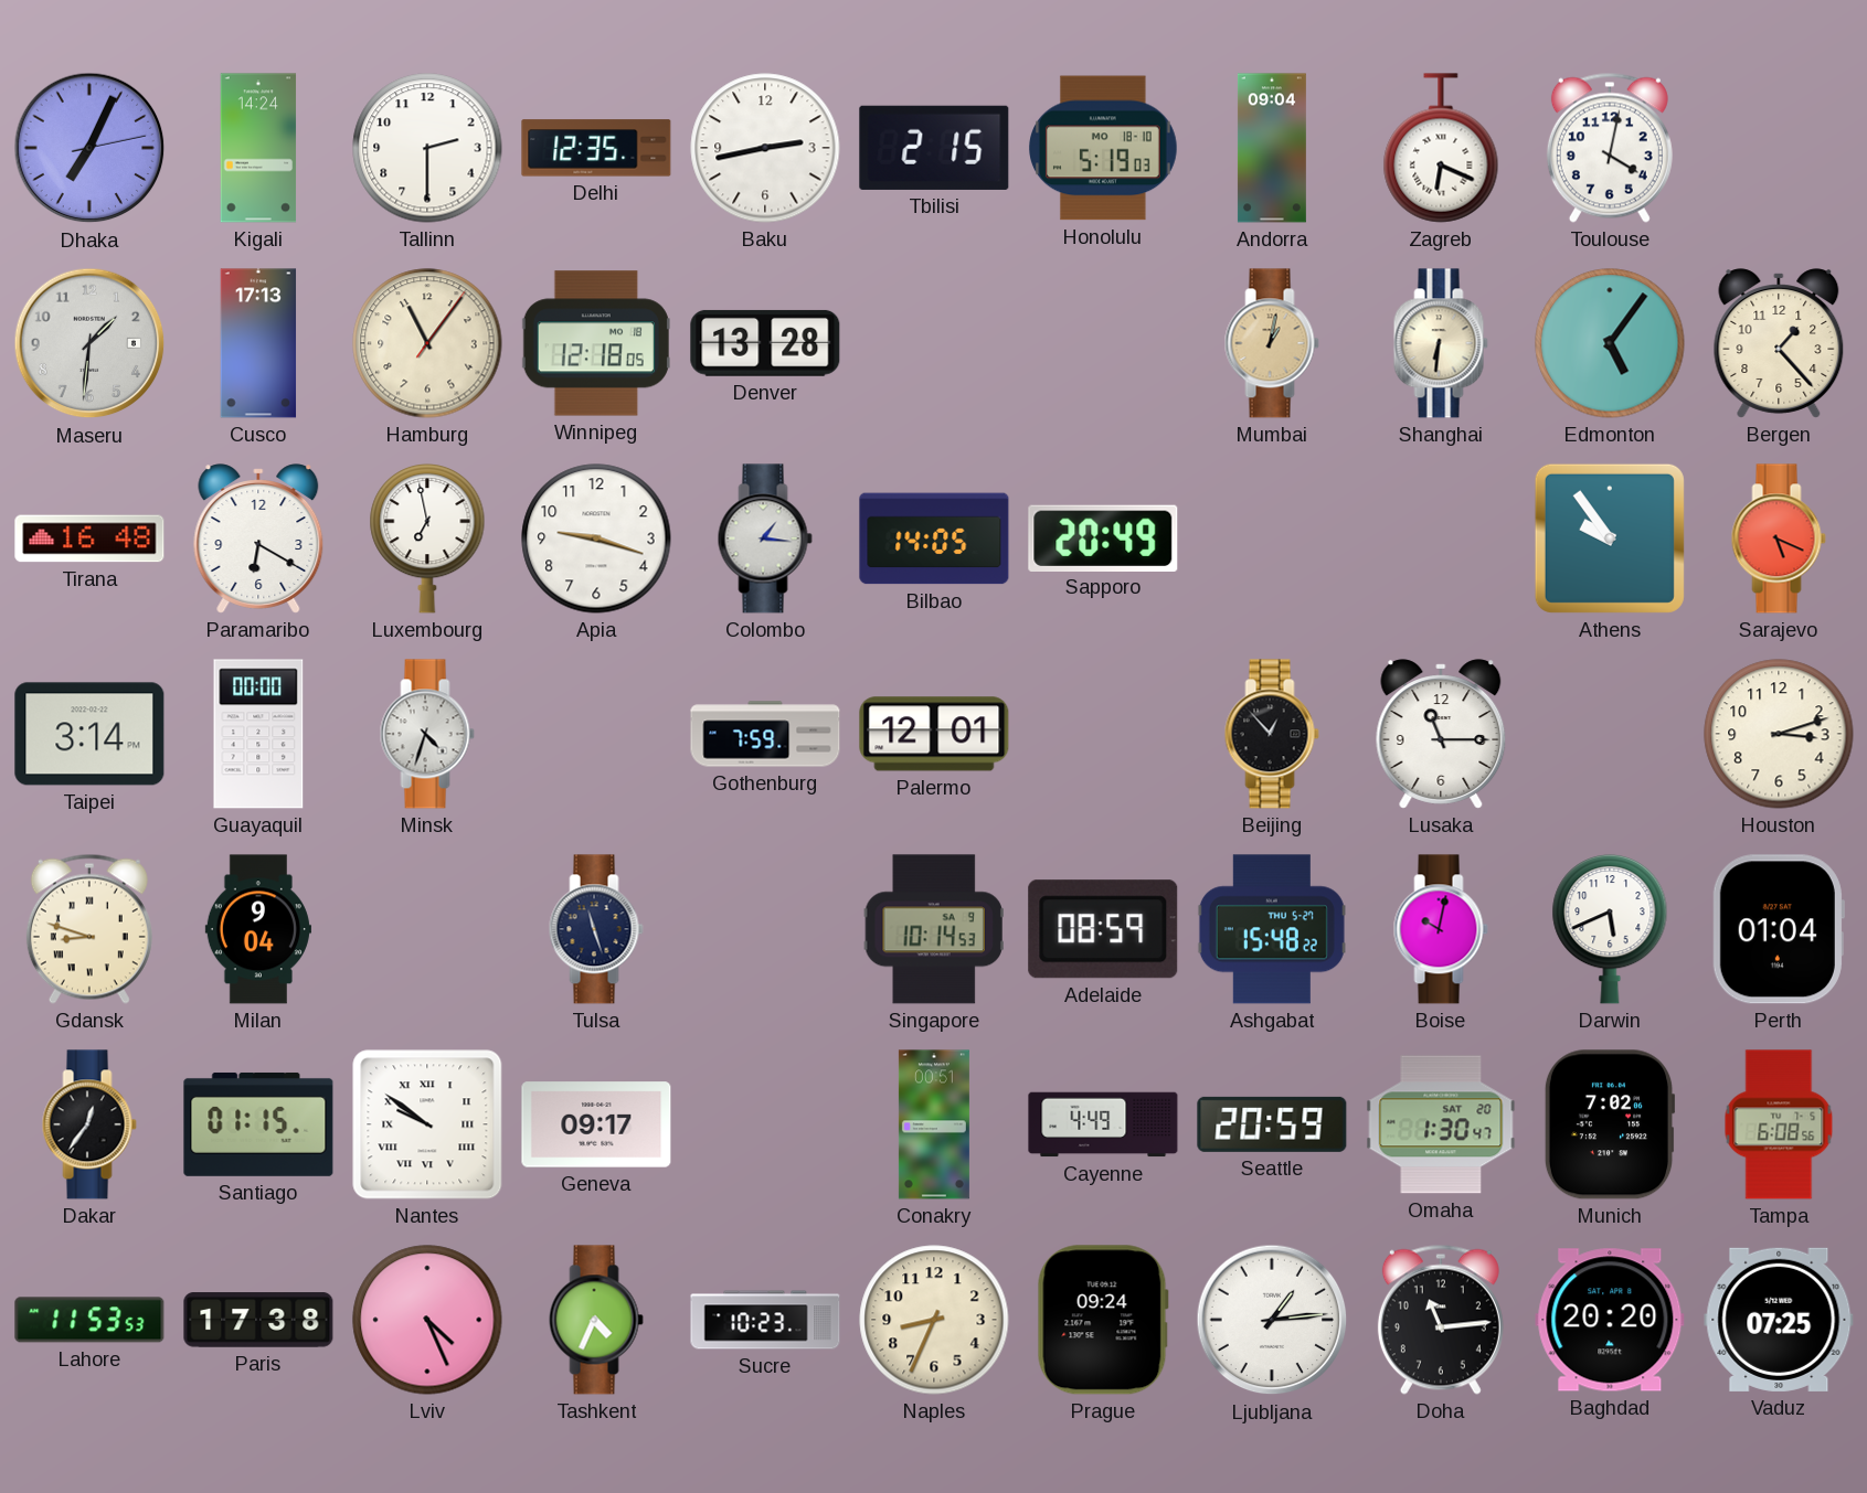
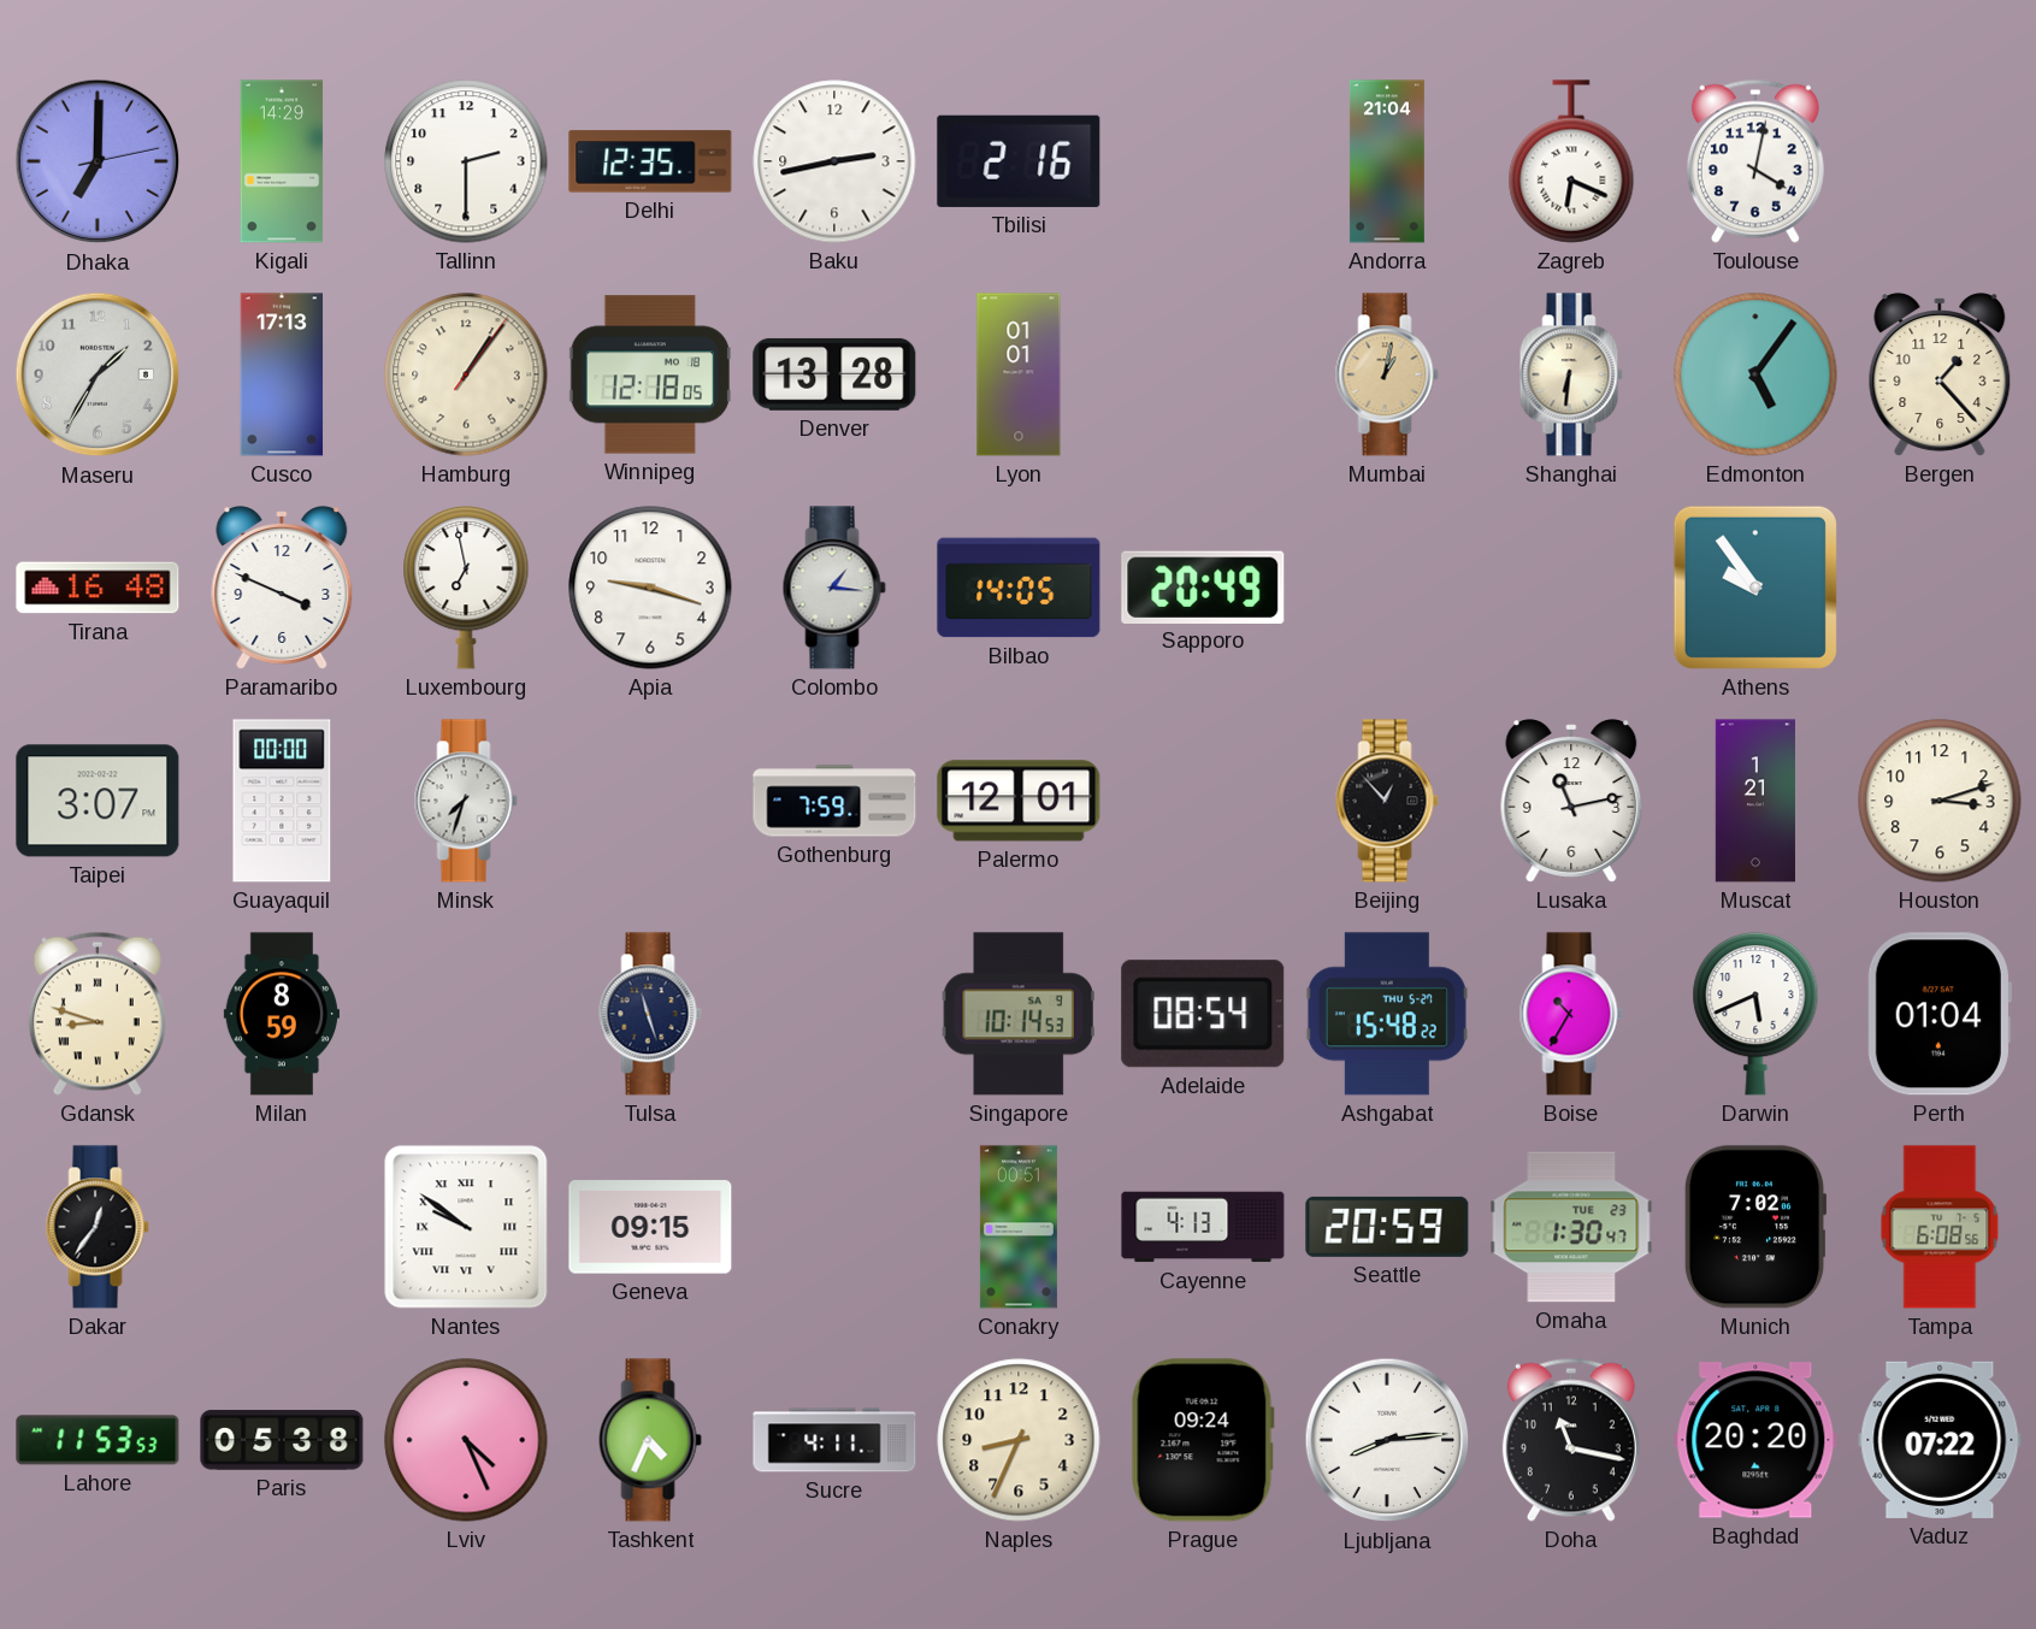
Dhaka: 7:04 -> 7:00 (98, 161)
Kigali: 14:24 -> 14:29 (282, 161)
Tbilisi: 2:15 -> 2:16 (1019, 161)
Honolulu: 5:19 -> none (1104, 148)
Andorra: 09:04 -> 21:04 (1387, 161)
Maseru: 1:31 -> 1:35 (98, 374)
Hamburg: 11:06 -> 1:06 (466, 374)
Lyon: none -> 01:01 (1019, 374)
Paramaribo: 6:20 -> 3:49 (282, 588)
Sarajevo: 5:19 -> none (1779, 538)
Taipei: 3:14 -> 3:07 (98, 801)
Minsk: 4:33 -> 7:33 (466, 801)
Lusaka: 11:15 -> 11:13 (1571, 801)
Muscat: none -> 1:21 (1755, 801)
Milan: 9:04 -> 8:59 (282, 1014)
Adelaide: 08:59 -> 08:54 (1203, 1014)
Boise: 10:02 -> 10:35 (1571, 1014)
Santiago: 01:15 -> none (258, 1124)
Geneva: 09:17 -> 09:15 (650, 1227)
Cayenne: 4:49 -> 4:13 (1203, 1227)
Omaha date: SAT 20 -> TUE 23 (1571, 1227)
Paris: 17:38 -> 05:38 (282, 1440)
Sucre: 10:23 -> 4:11 (834, 1440)
Ljubljana: 1:14 -> 8:14 (1387, 1440)
Doha: 11:14 -> 11:17 (1571, 1440)
Vaduz: 07:25 -> 07:22 (1940, 1440)
